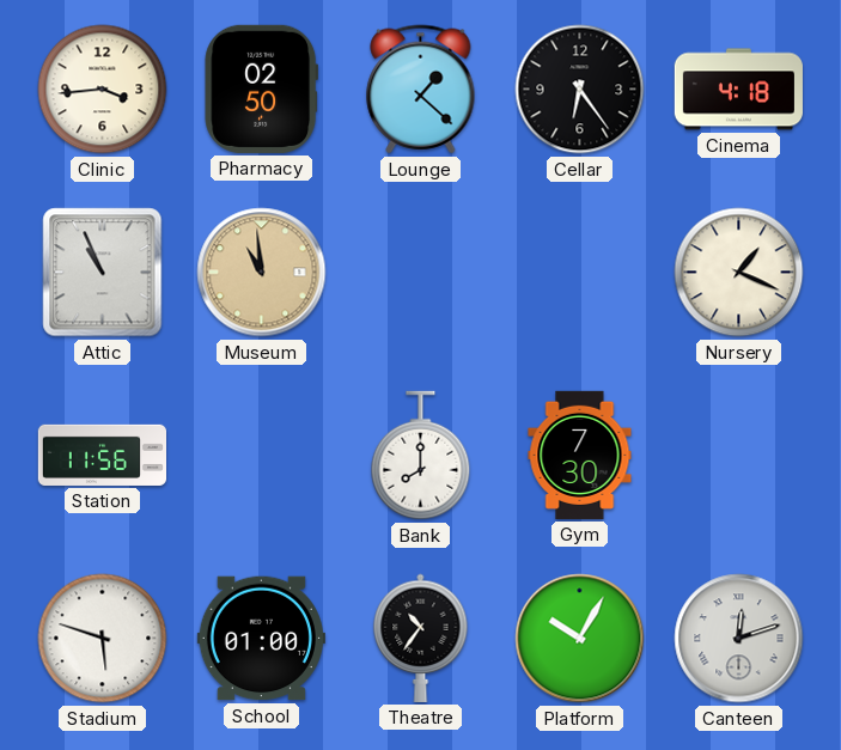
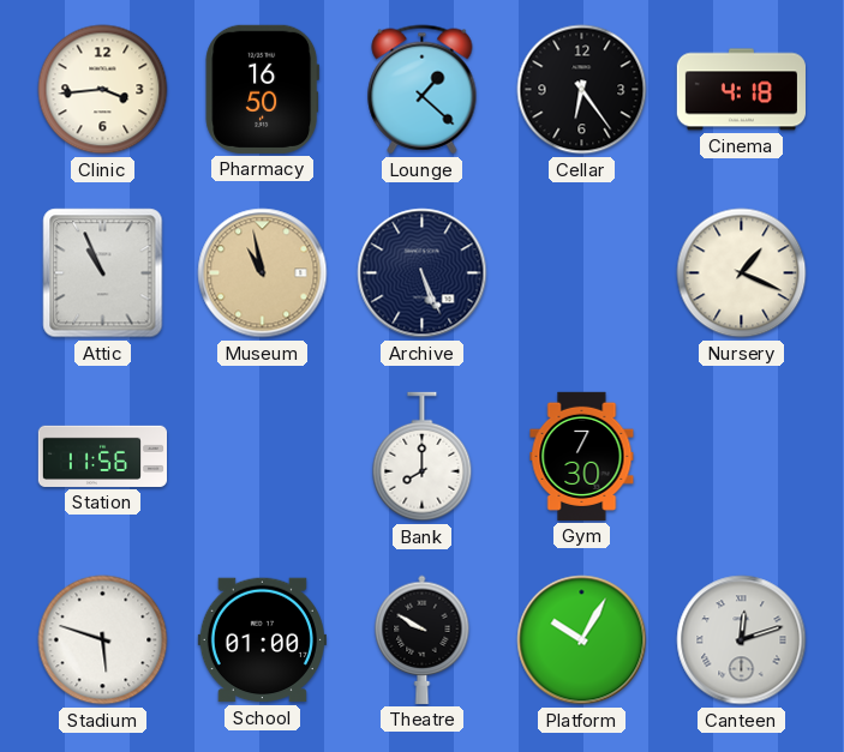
Pharmacy: 02:50 -> 16:50 (263, 89)
Museum: 10:59 -> 10:58 (263, 273)
Archive: none -> 5:26 (423, 273)
Theatre: 10:36 -> 9:50 (423, 639)
